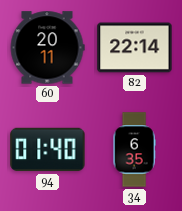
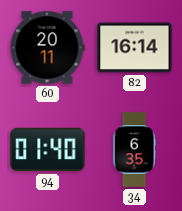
82: 22:14 -> 16:14 (135, 48)
